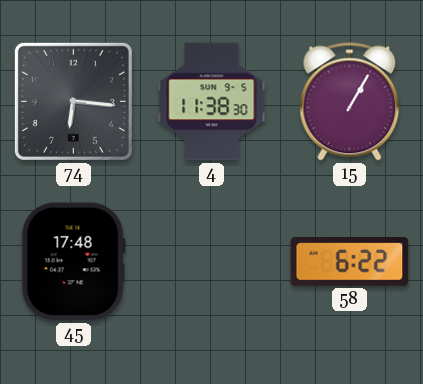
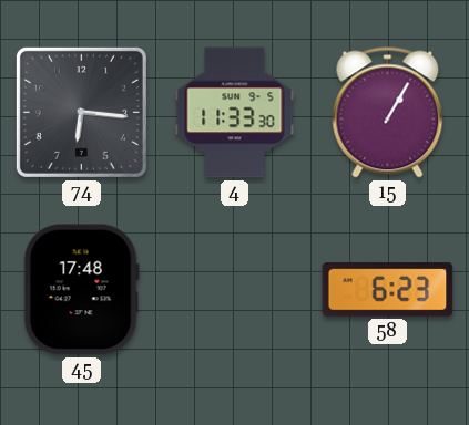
4: 11:38 -> 11:33 (235, 113)
58: 6:22 -> 6:23 (388, 290)
